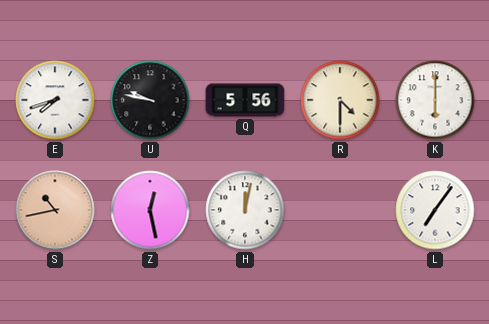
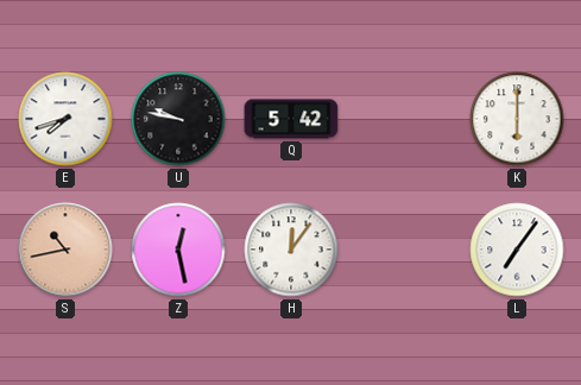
Q: 5:56 -> 5:42 (291, 119)
R: 4:30 -> none (340, 100)
H: 12:02 -> 12:06 (291, 250)
